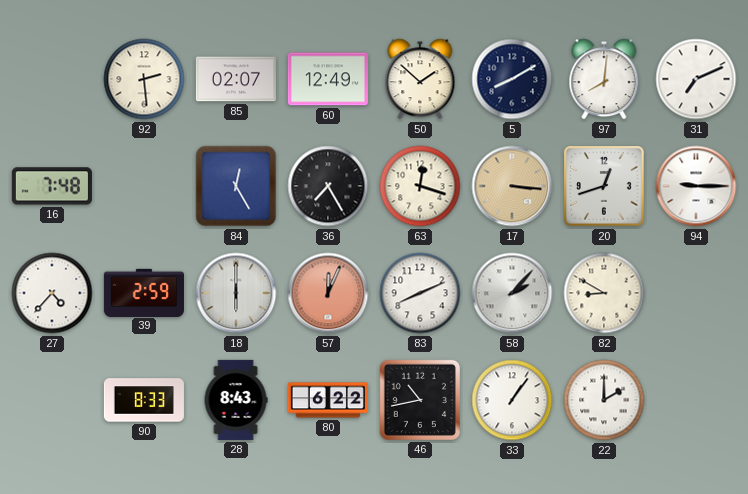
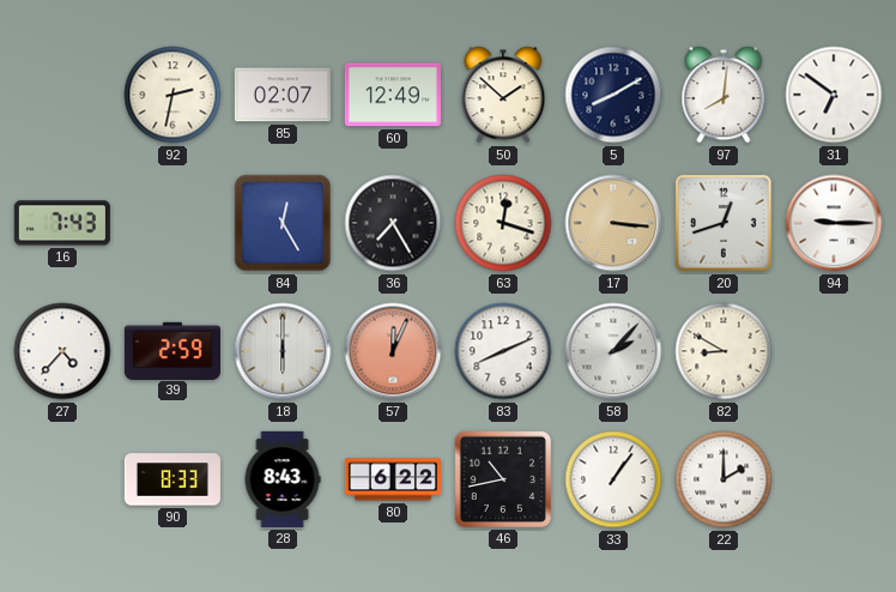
92: 2:29 -> 2:32 (172, 95)
31: 7:11 -> 6:51 (834, 95)
16: 7:48 -> 7:43 (62, 223)
